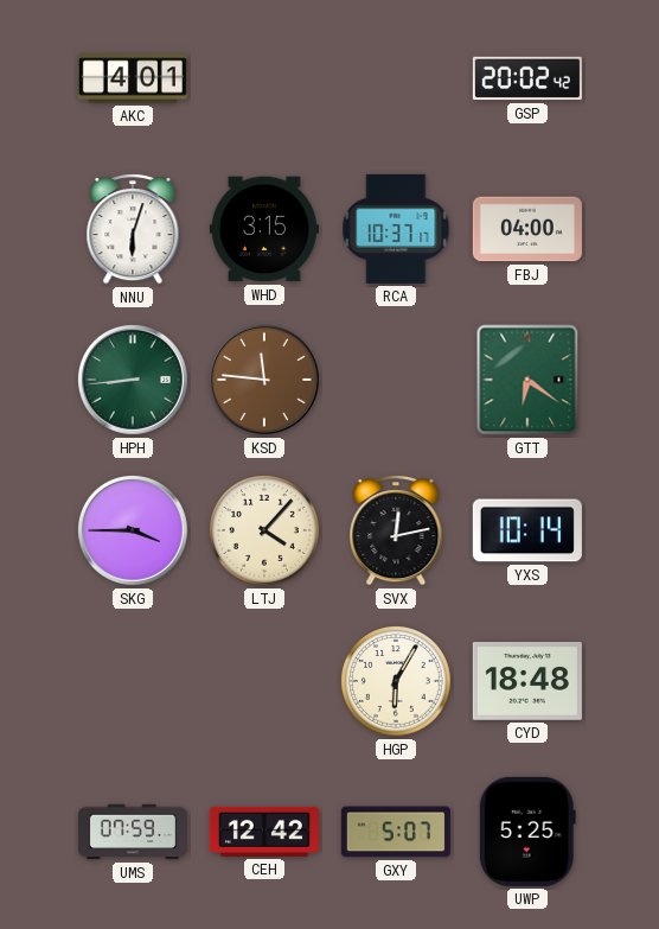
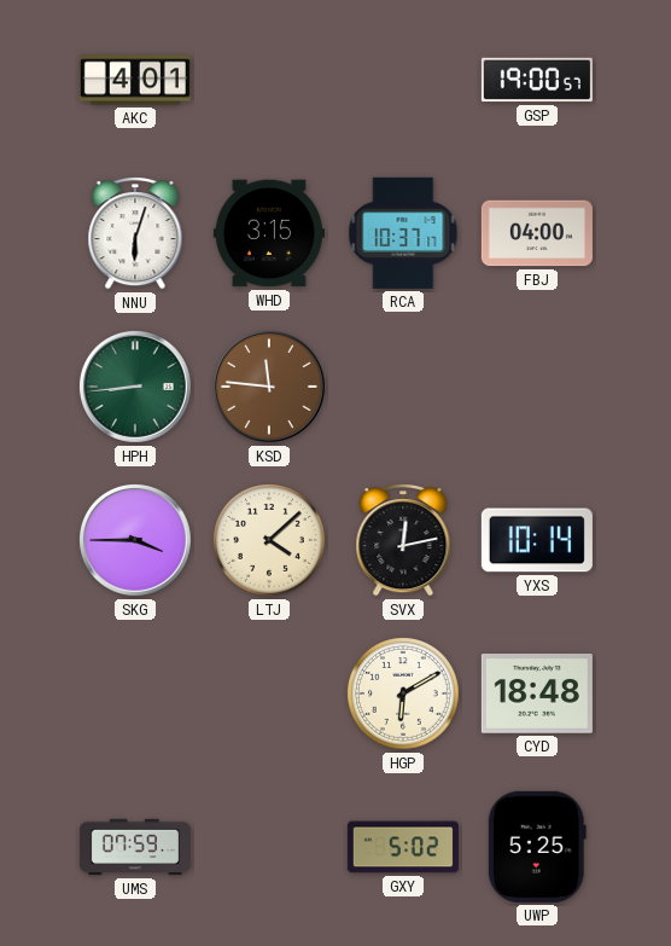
GSP: 20:02 -> 19:00 (537, 80)
GTT: 6:21 -> none (527, 380)
LTJ: 4:07 -> 4:08 (270, 541)
HGP: 6:05 -> 6:10 (404, 695)
CEH: 12:42 -> none (264, 832)
GXY: 5:07 -> 5:02 (403, 847)
